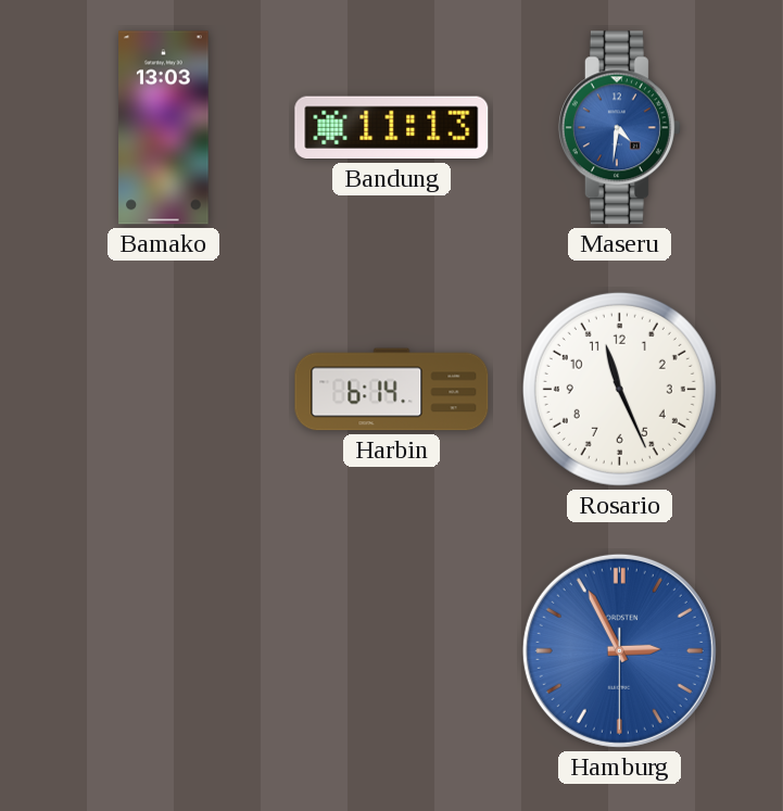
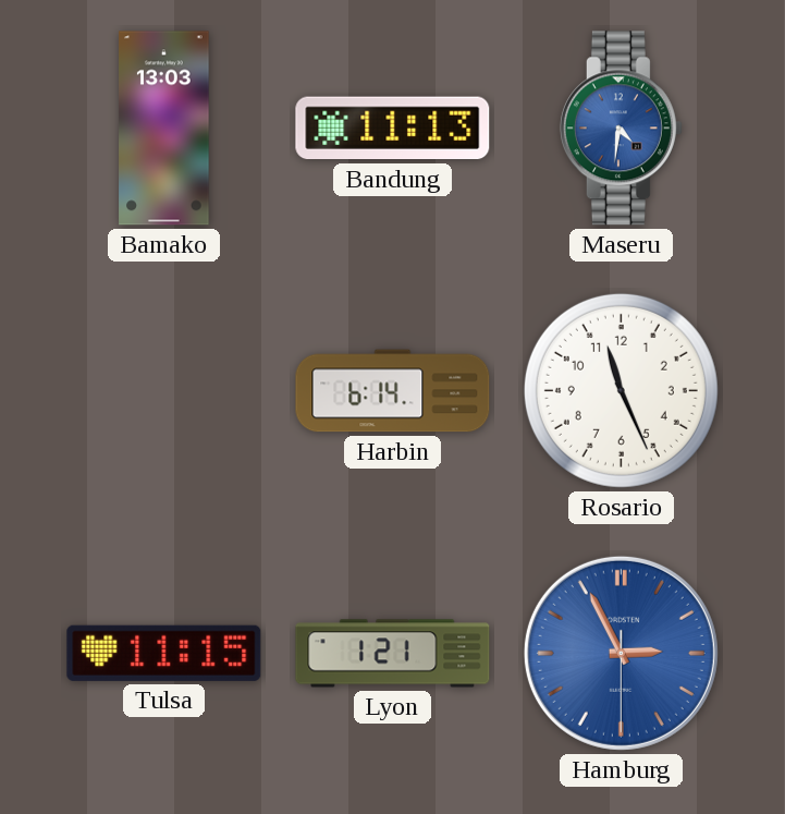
Tulsa: none -> 11:15 (164, 653)
Lyon: none -> 1:21 (393, 654)
